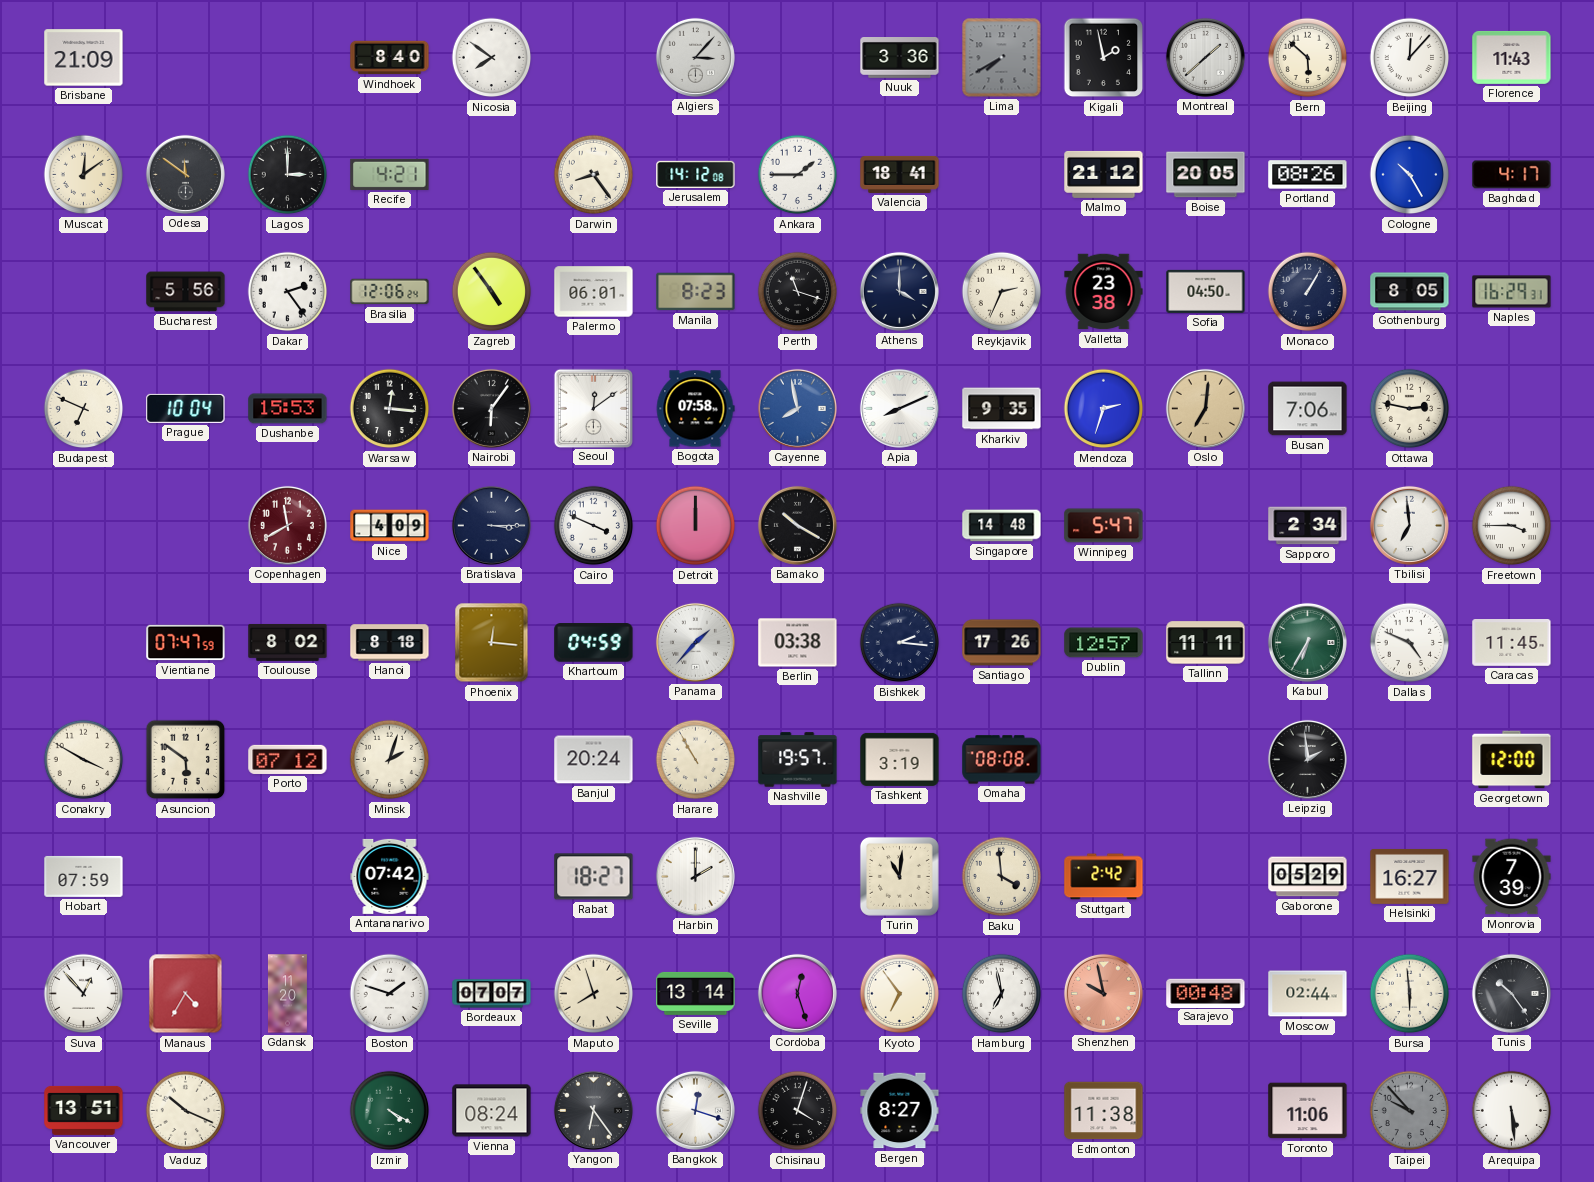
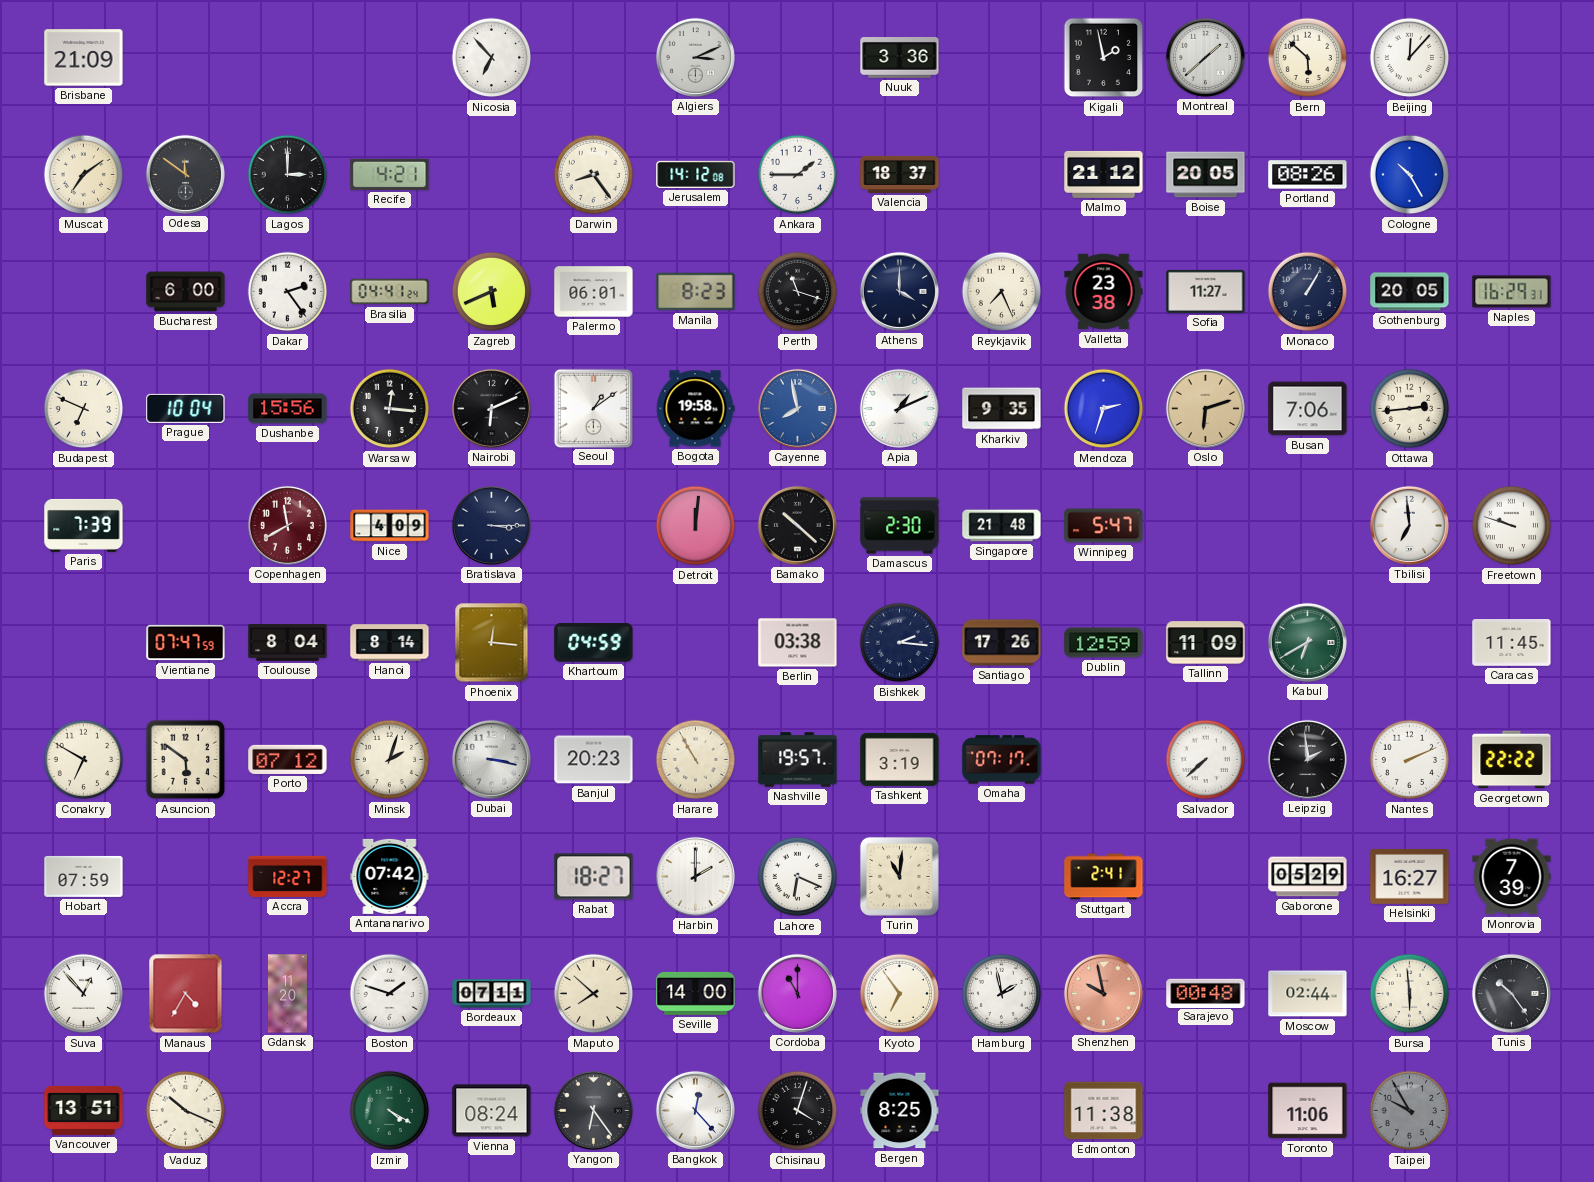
Windhoek: 8:40 -> none (390, 58)
Nicosia: 7:51 -> 6:53 (492, 58)
Algiers: 3:07 -> 3:11 (695, 57)
Lima: 7:40 -> none (1002, 58)
Florence: 11:43 -> none (1512, 57)
Muscat: 12:09 -> 7:09 (84, 175)
Valencia: 18:41 -> 18:37 (900, 174)
Baghdad: 4:17 -> none (1512, 175)
Bucharest: 5:56 -> 6:00 (186, 292)
Brasilia: 12:06 -> 04:41 (390, 292)
Zagreb: 4:54 -> 5:41 (492, 292)
Reykjavik: 2:34 -> 7:26 (1002, 292)
Sofia: 04:50 -> 11:27 (1206, 291)
Gothenburg: 8:05 -> 20:05 (1410, 292)
Dushanbe: 15:53 -> 15:56 (288, 409)
Nairobi: 6:06 -> 6:11 (491, 408)
Seoul: 12:09 -> 1:09 (593, 408)
Bogota: 07:58 -> 19:58 (695, 409)
Apia: 8:11 -> 1:11 (899, 408)
Oslo: 7:01 -> 6:12 (1205, 408)
Ottawa: 2:47 -> 2:44 (1410, 409)
Paris: none -> 7:39 (84, 525)
Cairo: 3:49 -> none (594, 526)
Detroit: 12:00 -> 12:01 (696, 526)
Bamako: 10:20 -> 10:22 (797, 525)
Damascus: none -> 2:30 (900, 526)
Singapore: 14:48 -> 21:48 (1002, 526)
Sapporo: 2:34 -> none (1308, 526)
Freetown: 3:45 -> 9:48 (1512, 526)
Toulouse: 8:02 -> 8:04 (288, 642)
Hanoi: 8:18 -> 8:14 (390, 643)
Panama: 1:37 -> none (695, 642)
Dublin: 12:57 -> 12:59 (1104, 643)
Tallinn: 11:11 -> 11:09 (1206, 643)
Kabul: 6:35 -> 6:40 (1307, 642)
Dallas: 4:49 -> none (1410, 643)
Conakry: 3:50 -> 6:50 (84, 760)
Dubai: none -> 3:17 (491, 759)
Banjul: 20:24 -> 20:23 (594, 760)
Omaha: 08:08 -> 07:17 (1002, 760)
Salvador: none -> 7:38 (1206, 760)
Nantes: none -> 2:11 (1410, 760)
Georgetown: 12:00 -> 22:22 (1512, 760)
Accra: none -> 12:27 (288, 876)
Lahore: none -> 6:19 (798, 877)
Baku: 3:59 -> none (1002, 877)
Stuttgart: 2:42 -> 2:41 (1104, 877)
Bordeaux: 07:07 -> 07:11 (492, 994)
Maputo: 7:57 -> 7:52 (594, 994)
Seville: 13:14 -> 14:00 (696, 993)
Cordoba: 12:27 -> 11:00 (797, 993)
Hamburg: 6:58 -> 1:58 (1002, 994)
Bangkok: 12:18 -> 12:23 (695, 1110)
Bergen: 8:27 -> 8:25 (900, 1111)
Taipei: 9:53 -> 9:55 (1410, 1111)
Arequipa: 5:29 -> none (1512, 1111)
